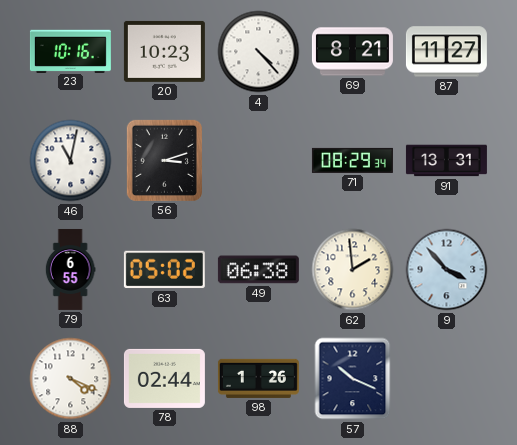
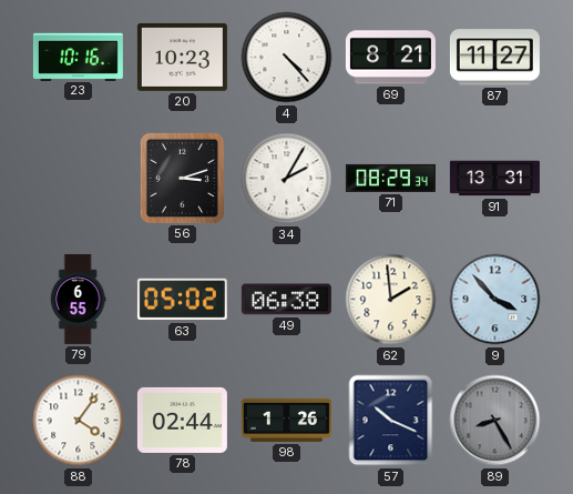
46: 11:02 -> none (71, 161)
34: none -> 2:05 (287, 179)
88: 4:19 -> 4:06 (79, 421)
89: none -> 8:25 (495, 421)
